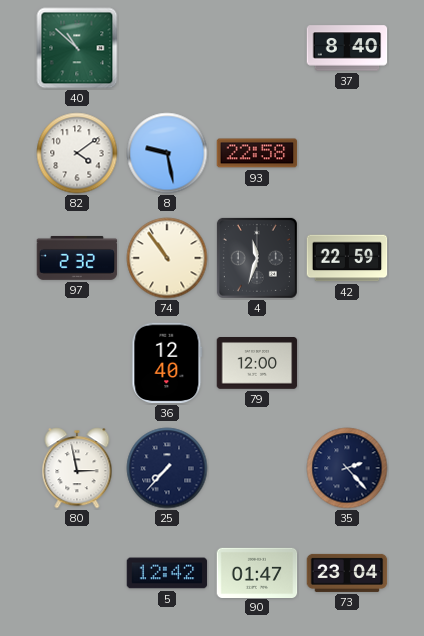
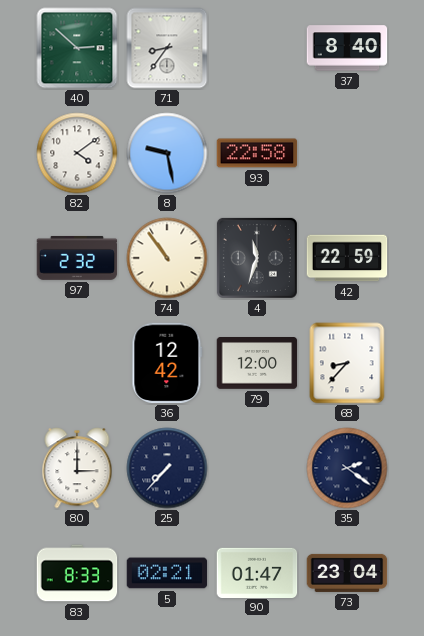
40: 10:52 -> 2:52 (77, 48)
71: none -> 8:36 (167, 48)
36: 12:40 -> 12:42 (167, 363)
68: none -> 8:37 (347, 363)
80: 2:58 -> 3:00 (77, 468)
35: 2:23 -> 2:21 (347, 468)
83: none -> 8:33 (77, 573)
5: 12:42 -> 02:21 (167, 573)
